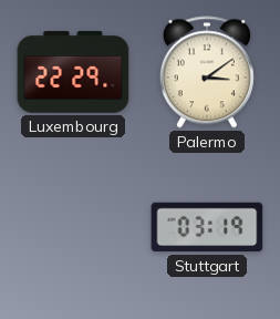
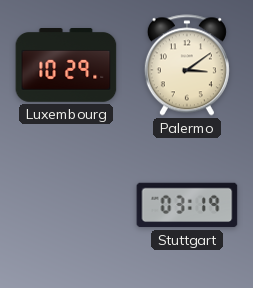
Luxembourg: 22:29 -> 10:29 (66, 66)
